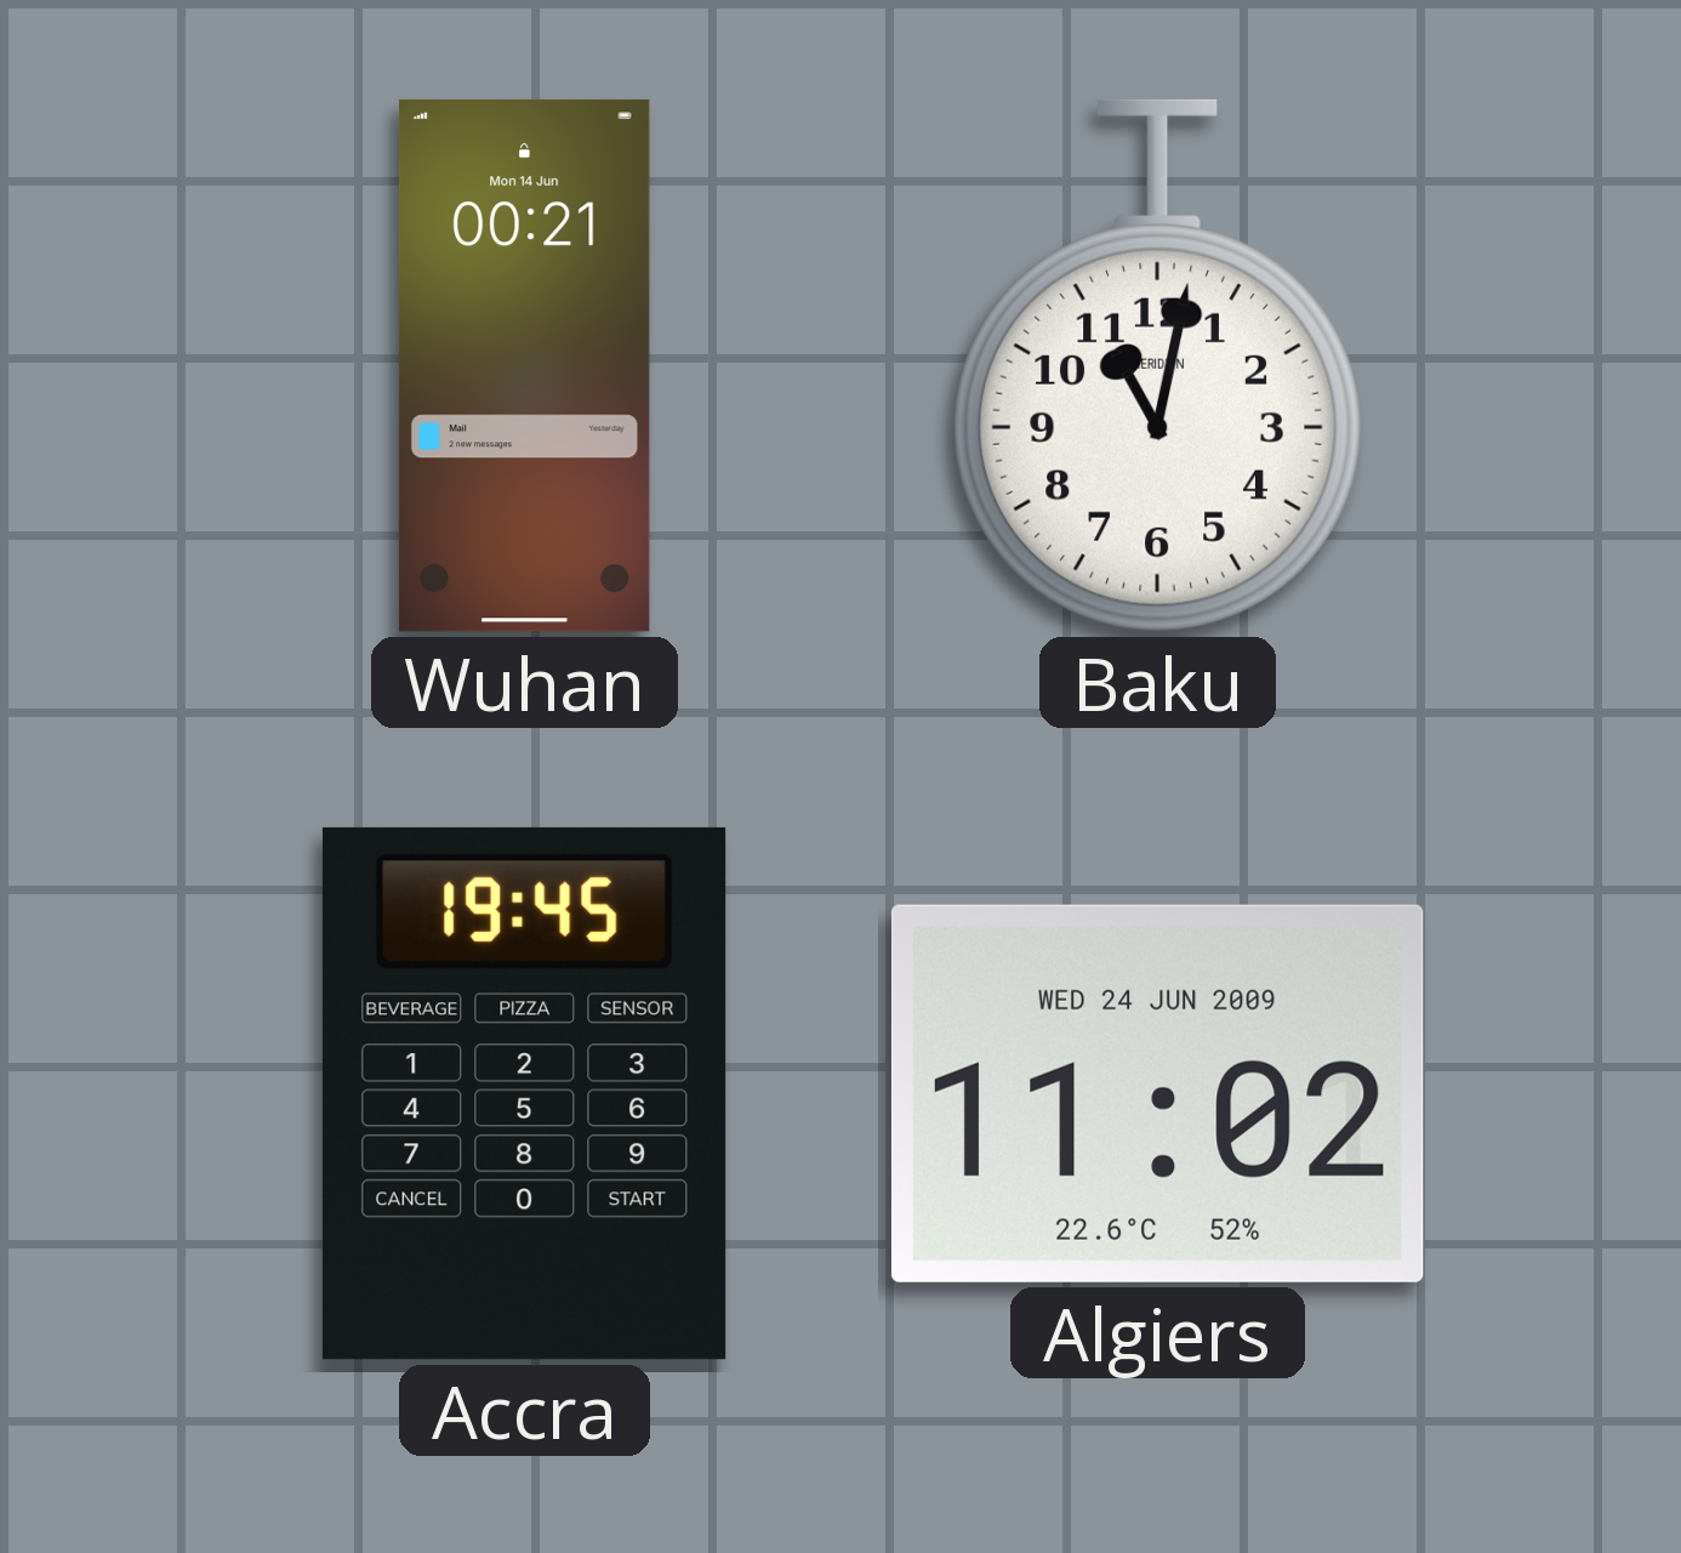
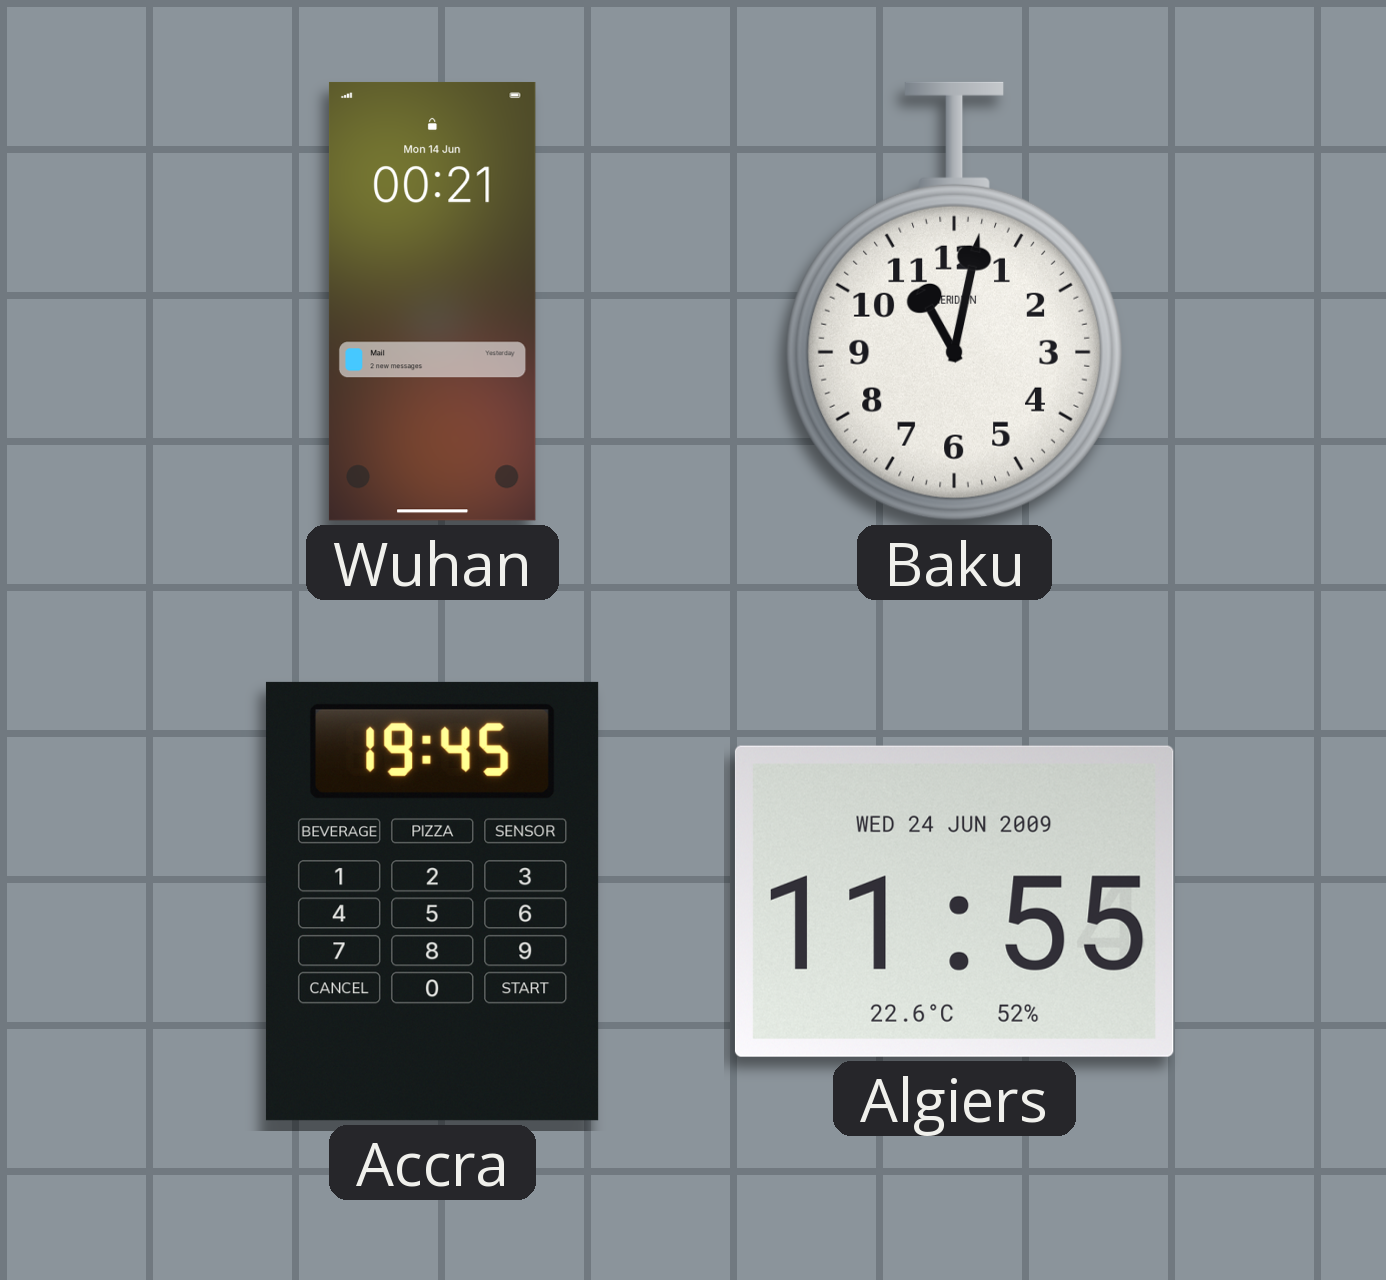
Algiers: 11:02 -> 11:55 (954, 901)
